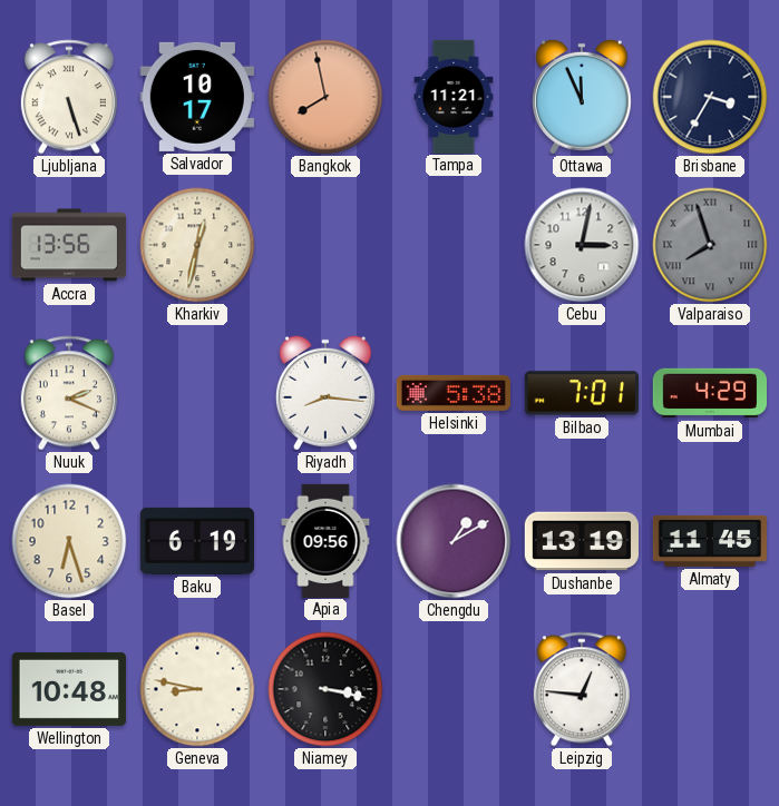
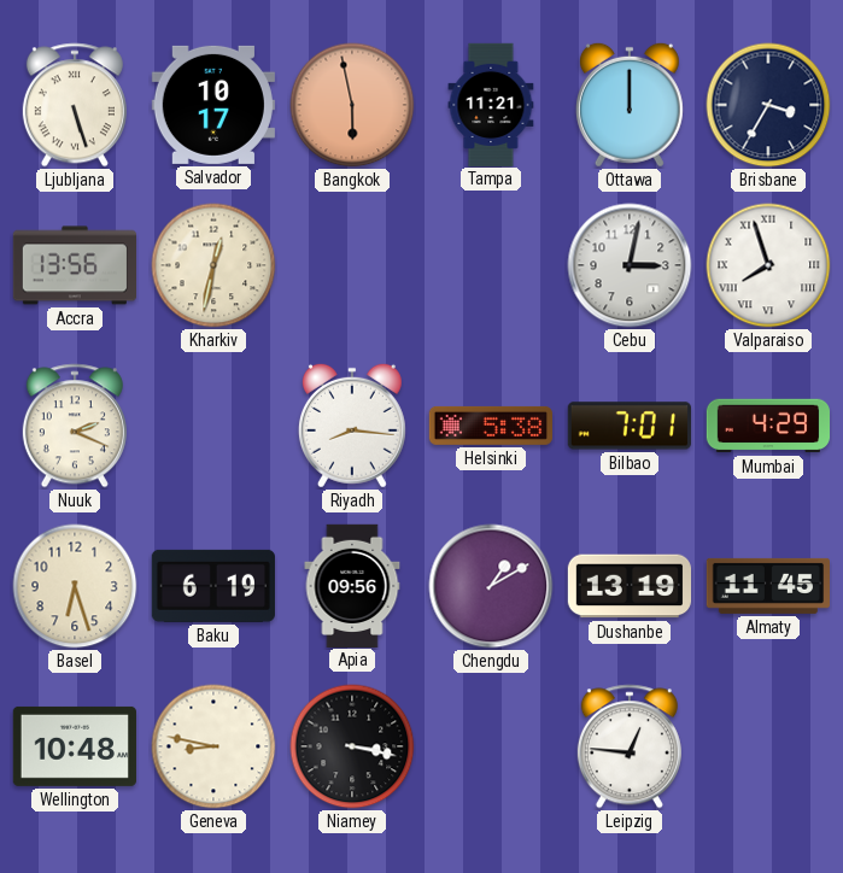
Bangkok: 7:58 -> 5:58 (352, 105)
Ottawa: 11:56 -> 12:00 (630, 105)
Valparaiso dial: grey -> white (768, 265)
